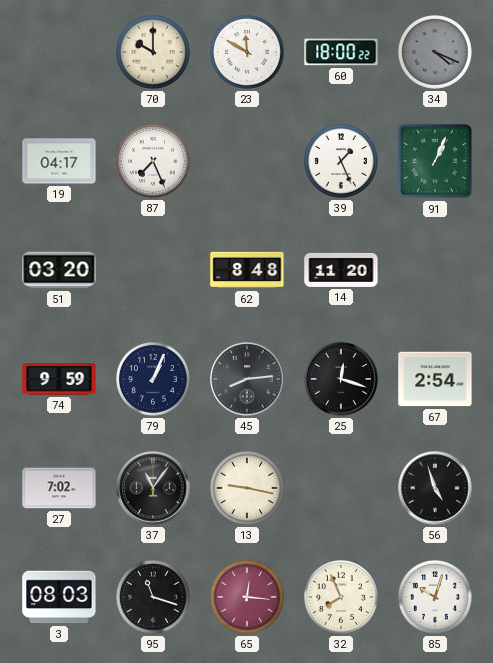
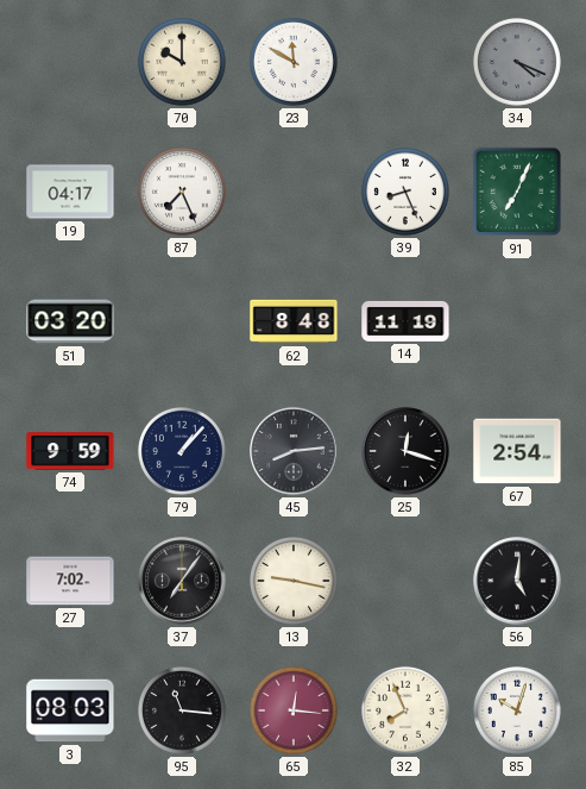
60: 18:00 -> none (341, 52)
39: 1:26 -> 8:26 (405, 192)
91: 1:04 -> 7:04 (517, 192)
14: 11:20 -> 11:19 (405, 321)
79: 1:04 -> 1:07 (182, 451)
37: 11:06 -> 7:06 (182, 581)
56: 4:57 -> 5:01 (517, 581)
95: 11:18 -> 11:16 (182, 710)
